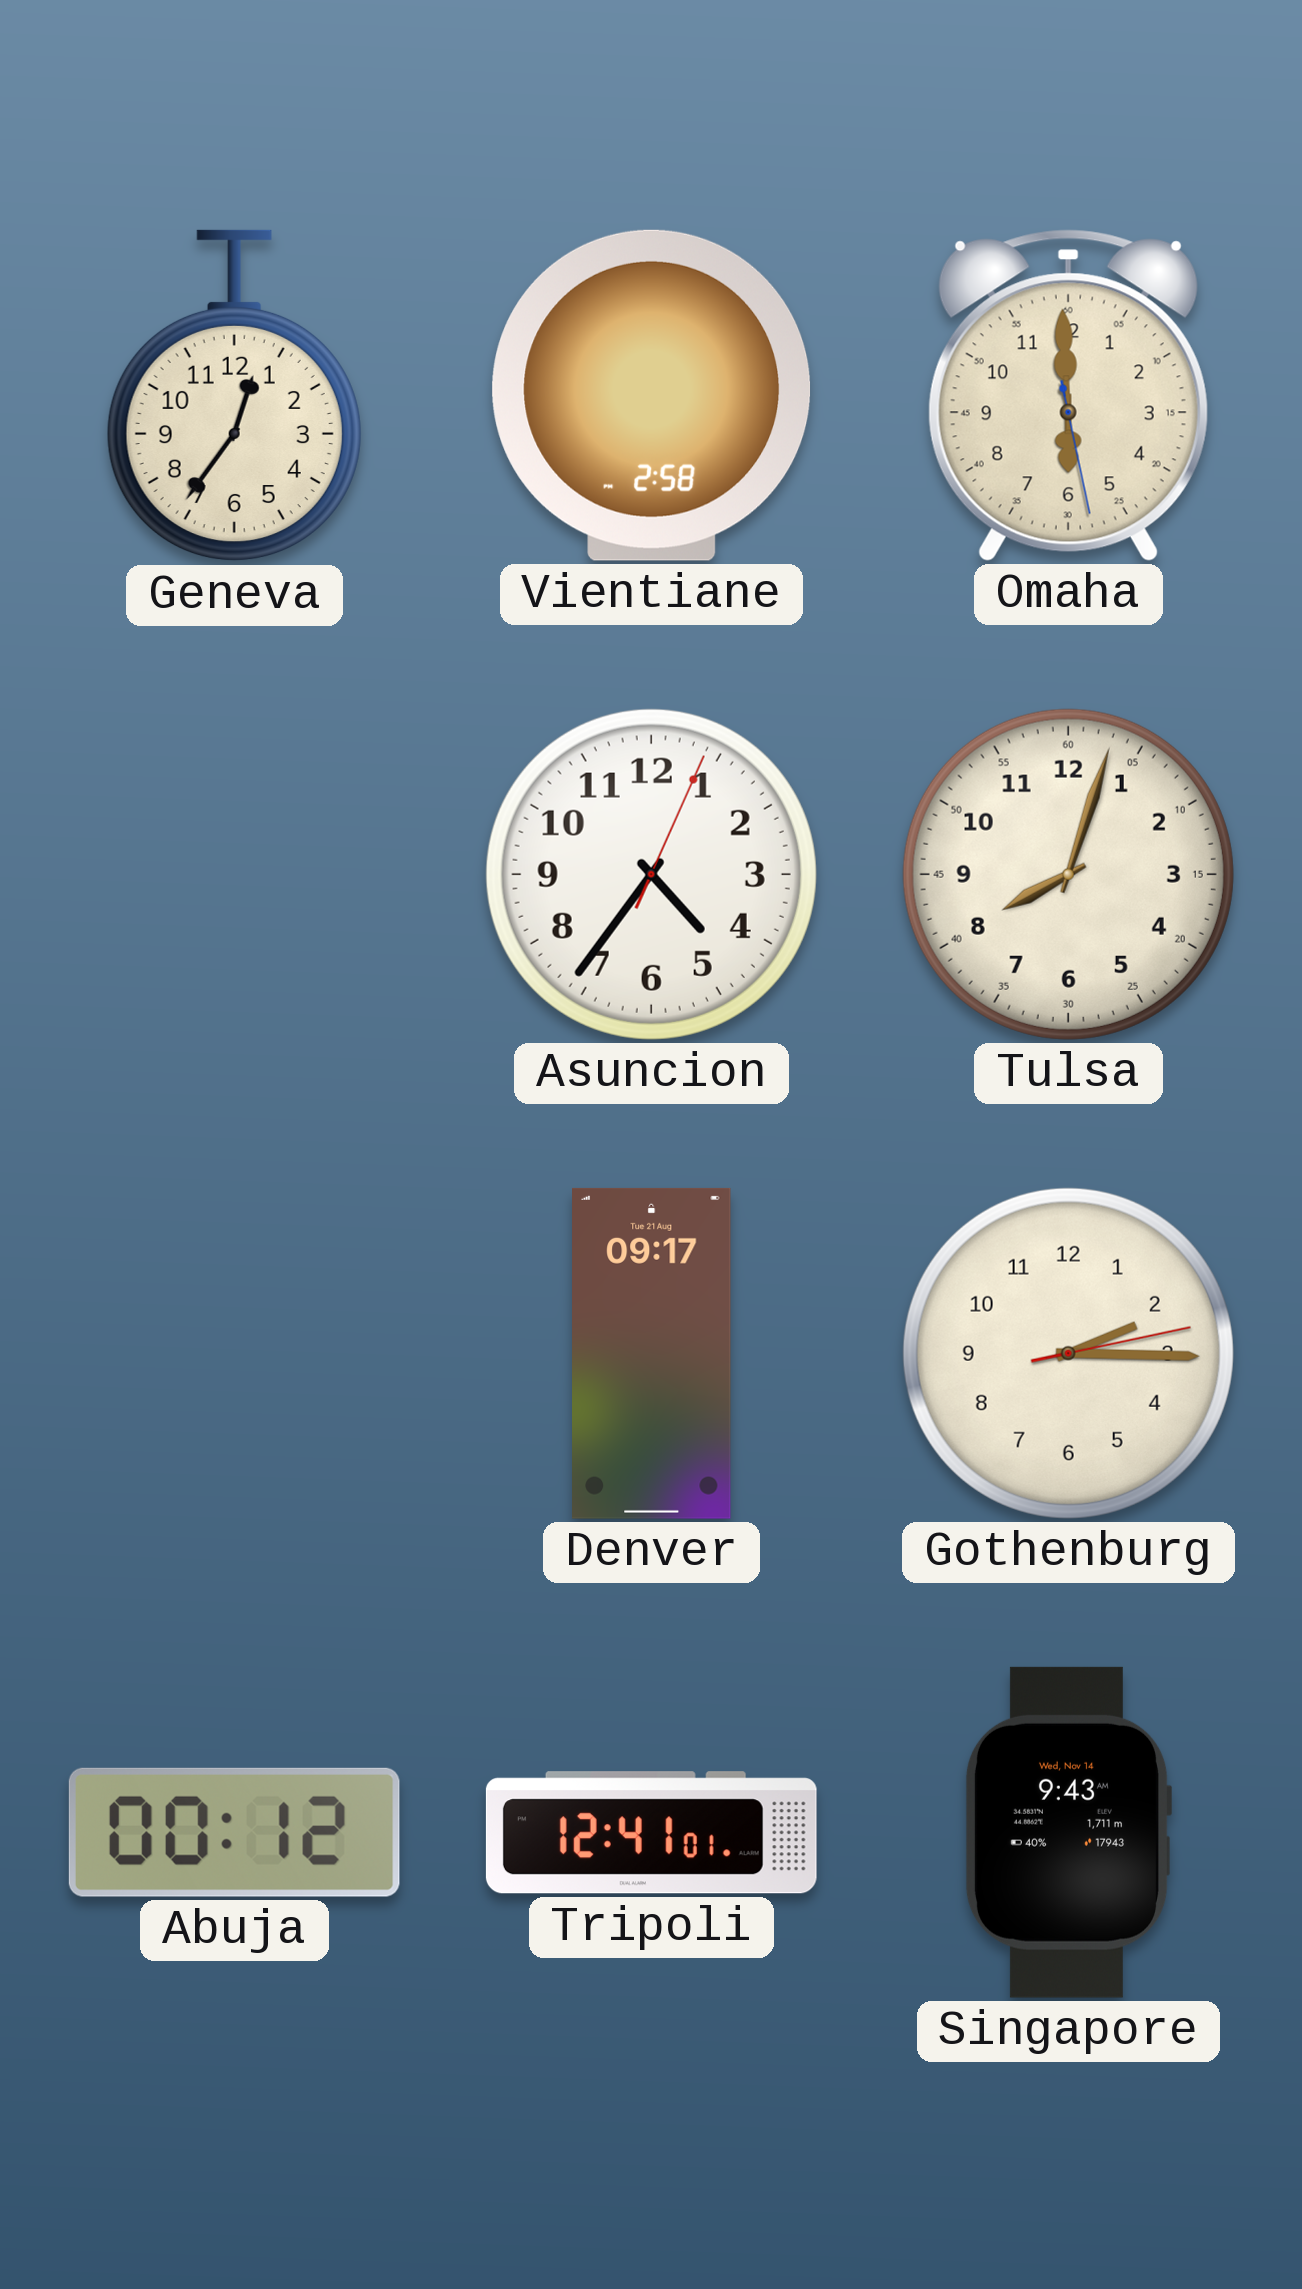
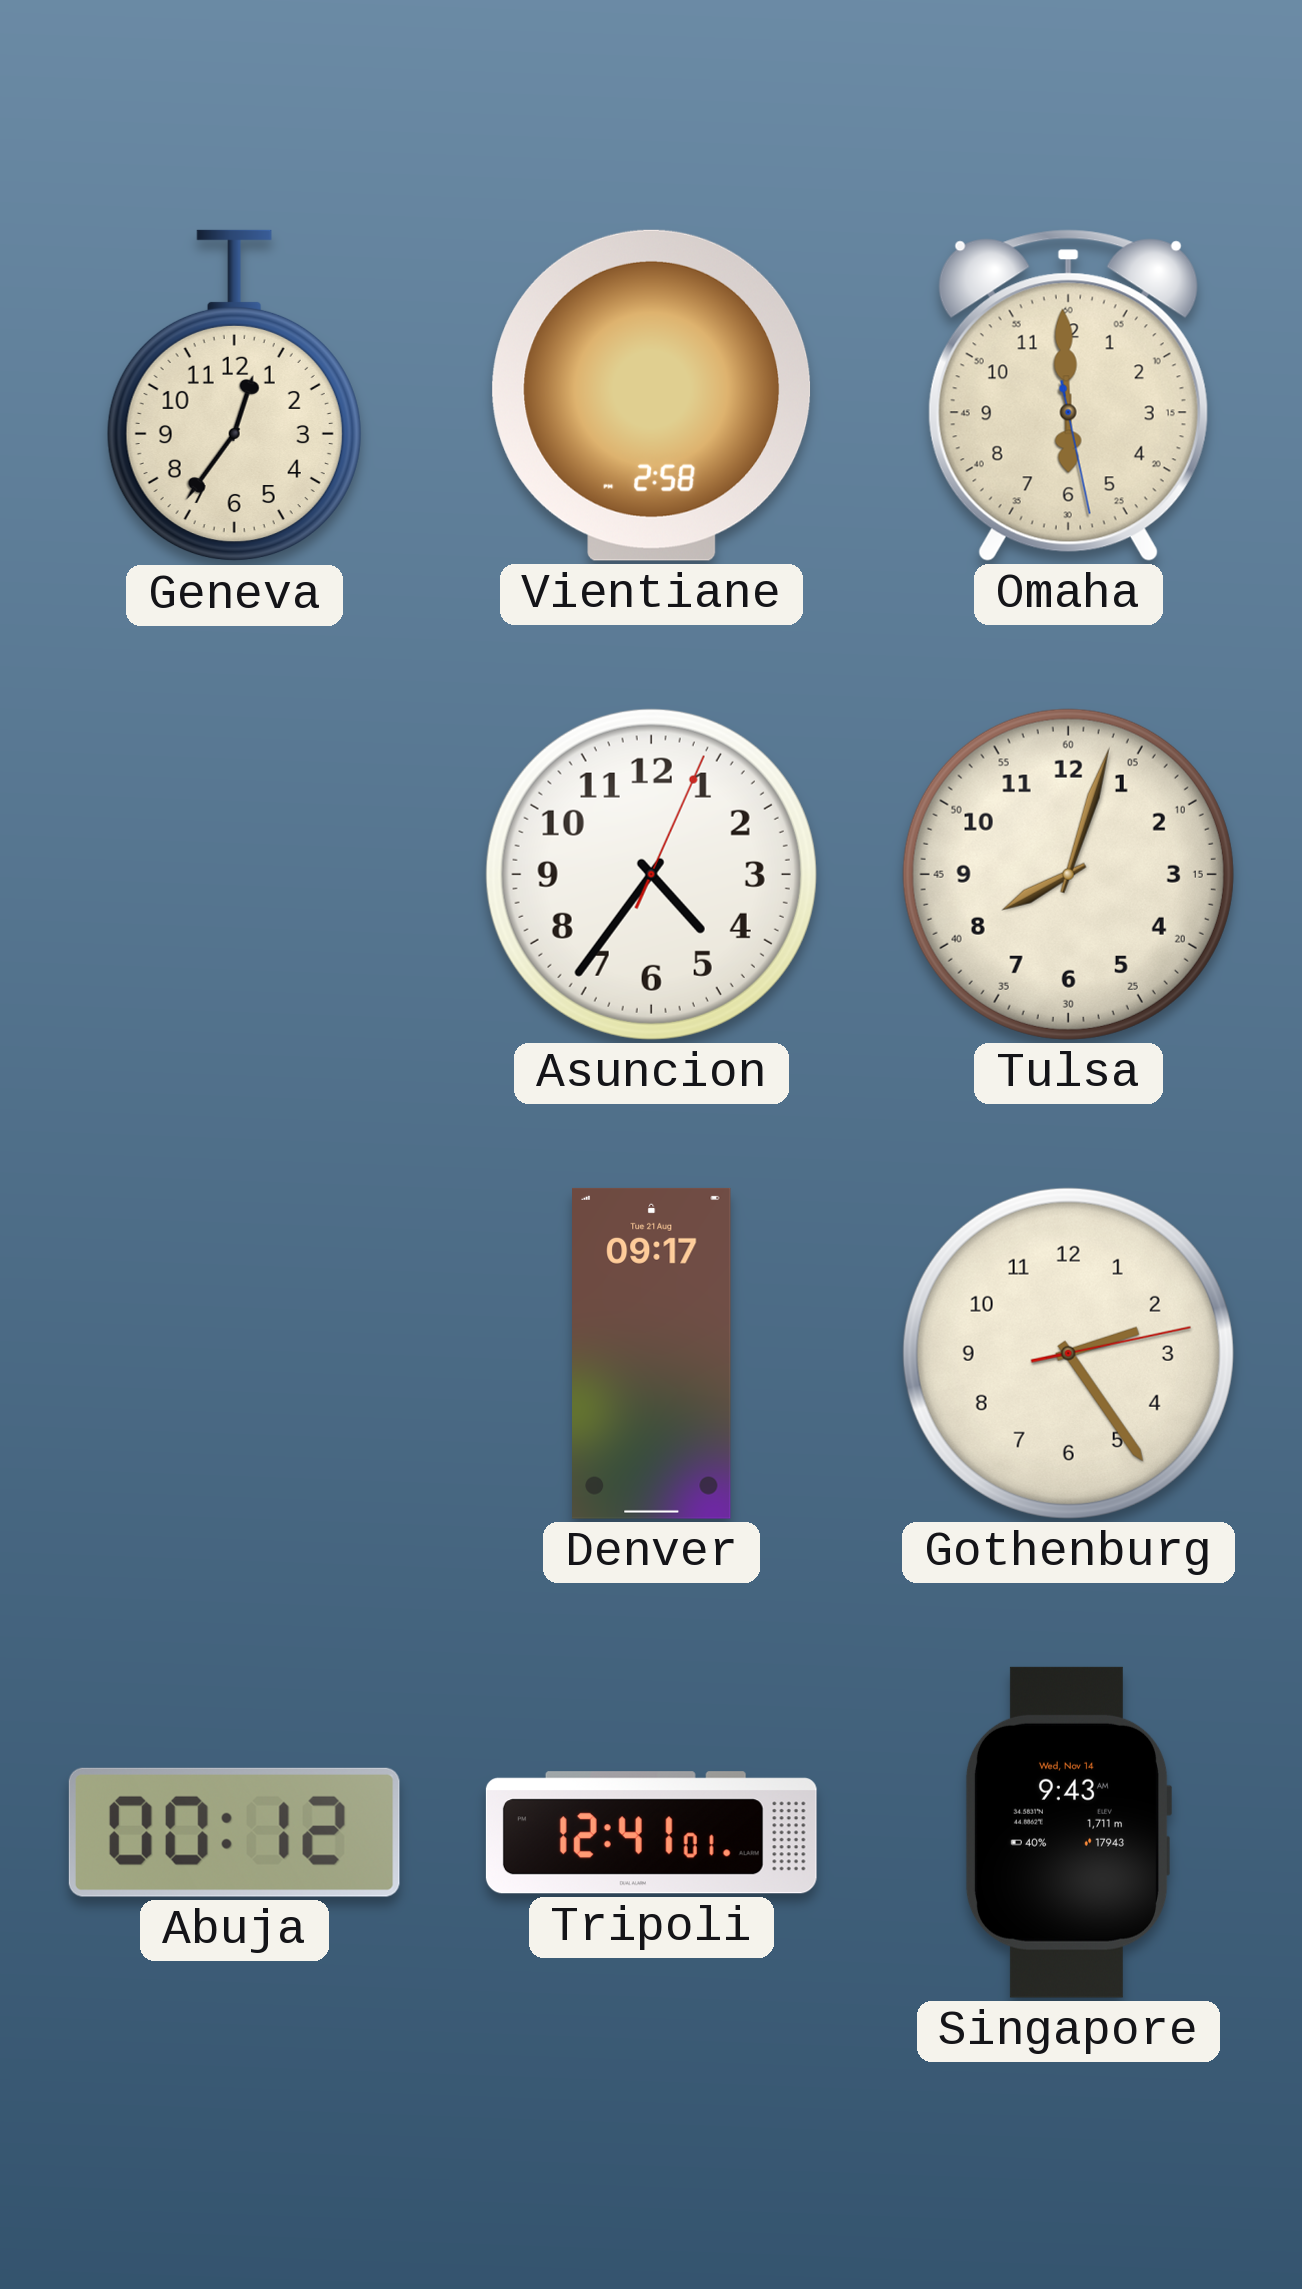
Gothenburg: 2:15 -> 2:24 (1068, 1353)
